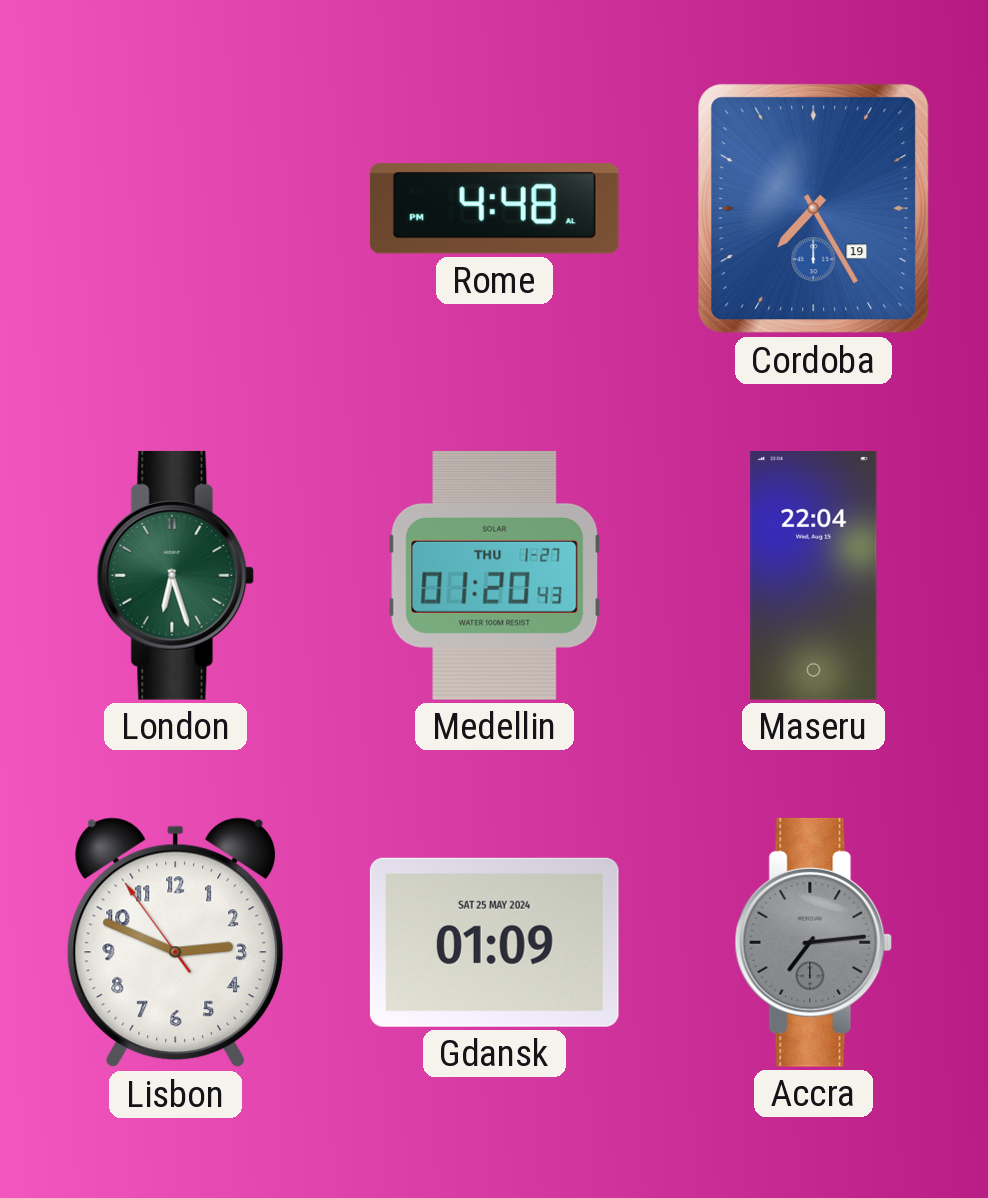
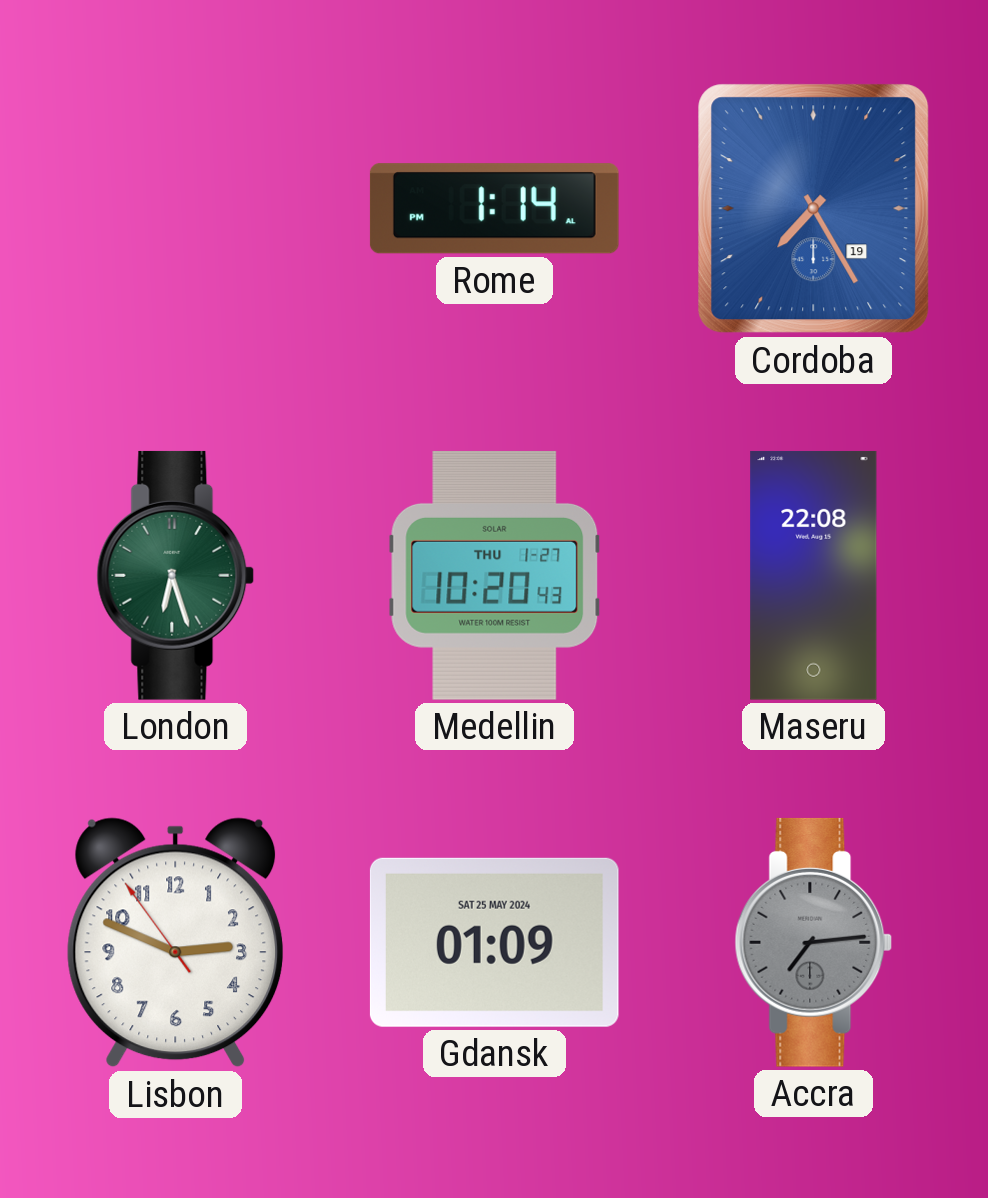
Rome: 4:48 -> 1:14 (494, 209)
Medellin: 01:20 -> 10:20 (495, 575)
Maseru: 22:04 -> 22:08 (814, 575)
